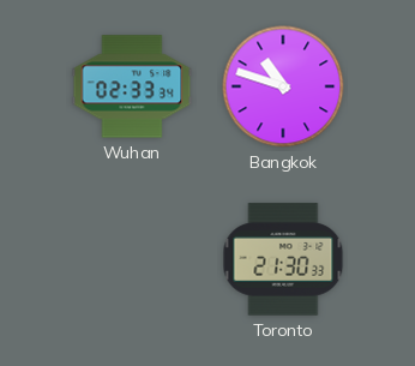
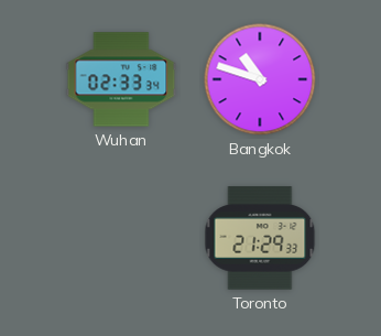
Toronto: 21:30 -> 21:29 (260, 238)
